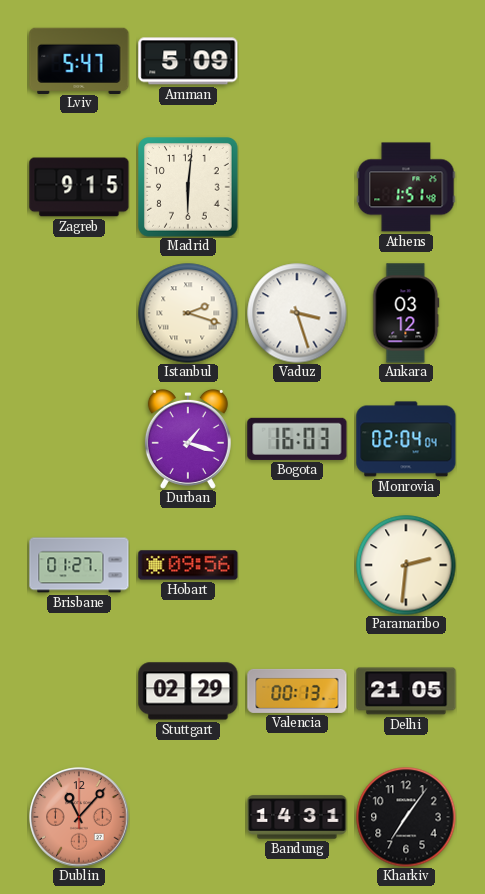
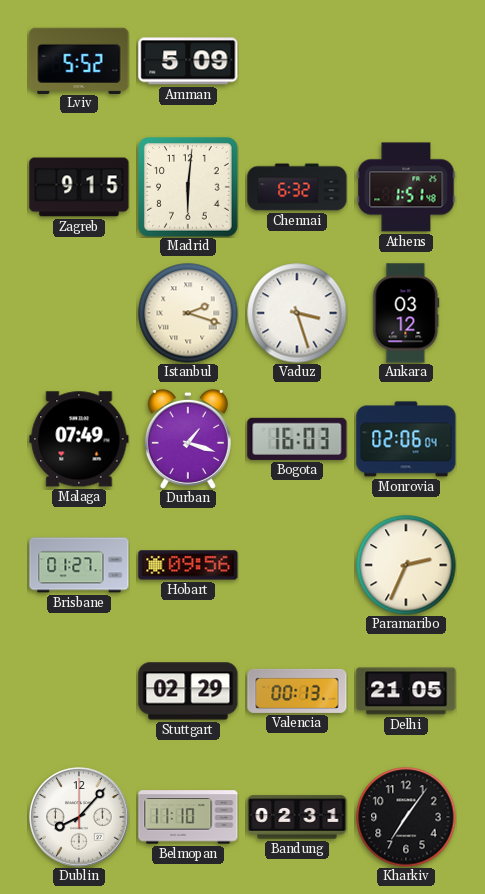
Lviv: 5:47 -> 5:52 (79, 60)
Chennai: none -> 6:32 (297, 187)
Malaga: none -> 07:49 (79, 439)
Monrovia: 02:04 -> 02:06 (406, 439)
Paramaribo: 2:31 -> 2:34 (406, 565)
Dublin: 11:07 -> 8:07 (79, 817)
Dublin dial: salmon -> white (79, 817)
Belmopan: none -> 11:10 (188, 817)
Bandung: 14:31 -> 02:31 (297, 817)
